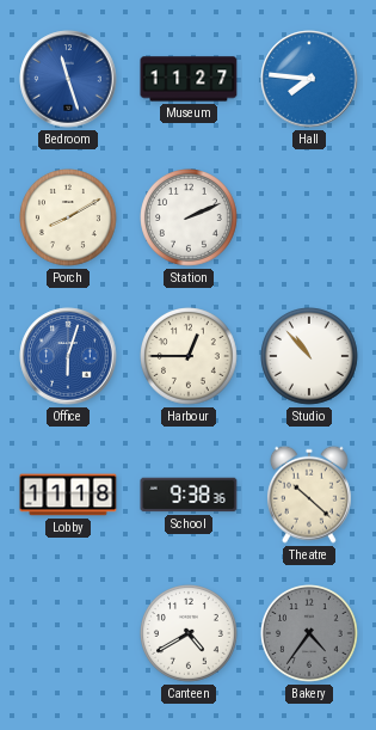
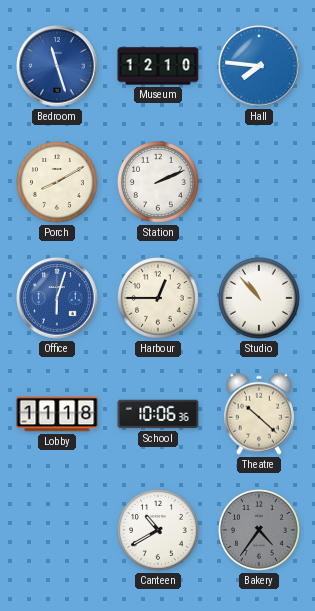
Museum: 11:27 -> 12:10 (158, 66)
School: 9:38 -> 10:06 (158, 414)
Canteen: 4:40 -> 10:40 (159, 531)
